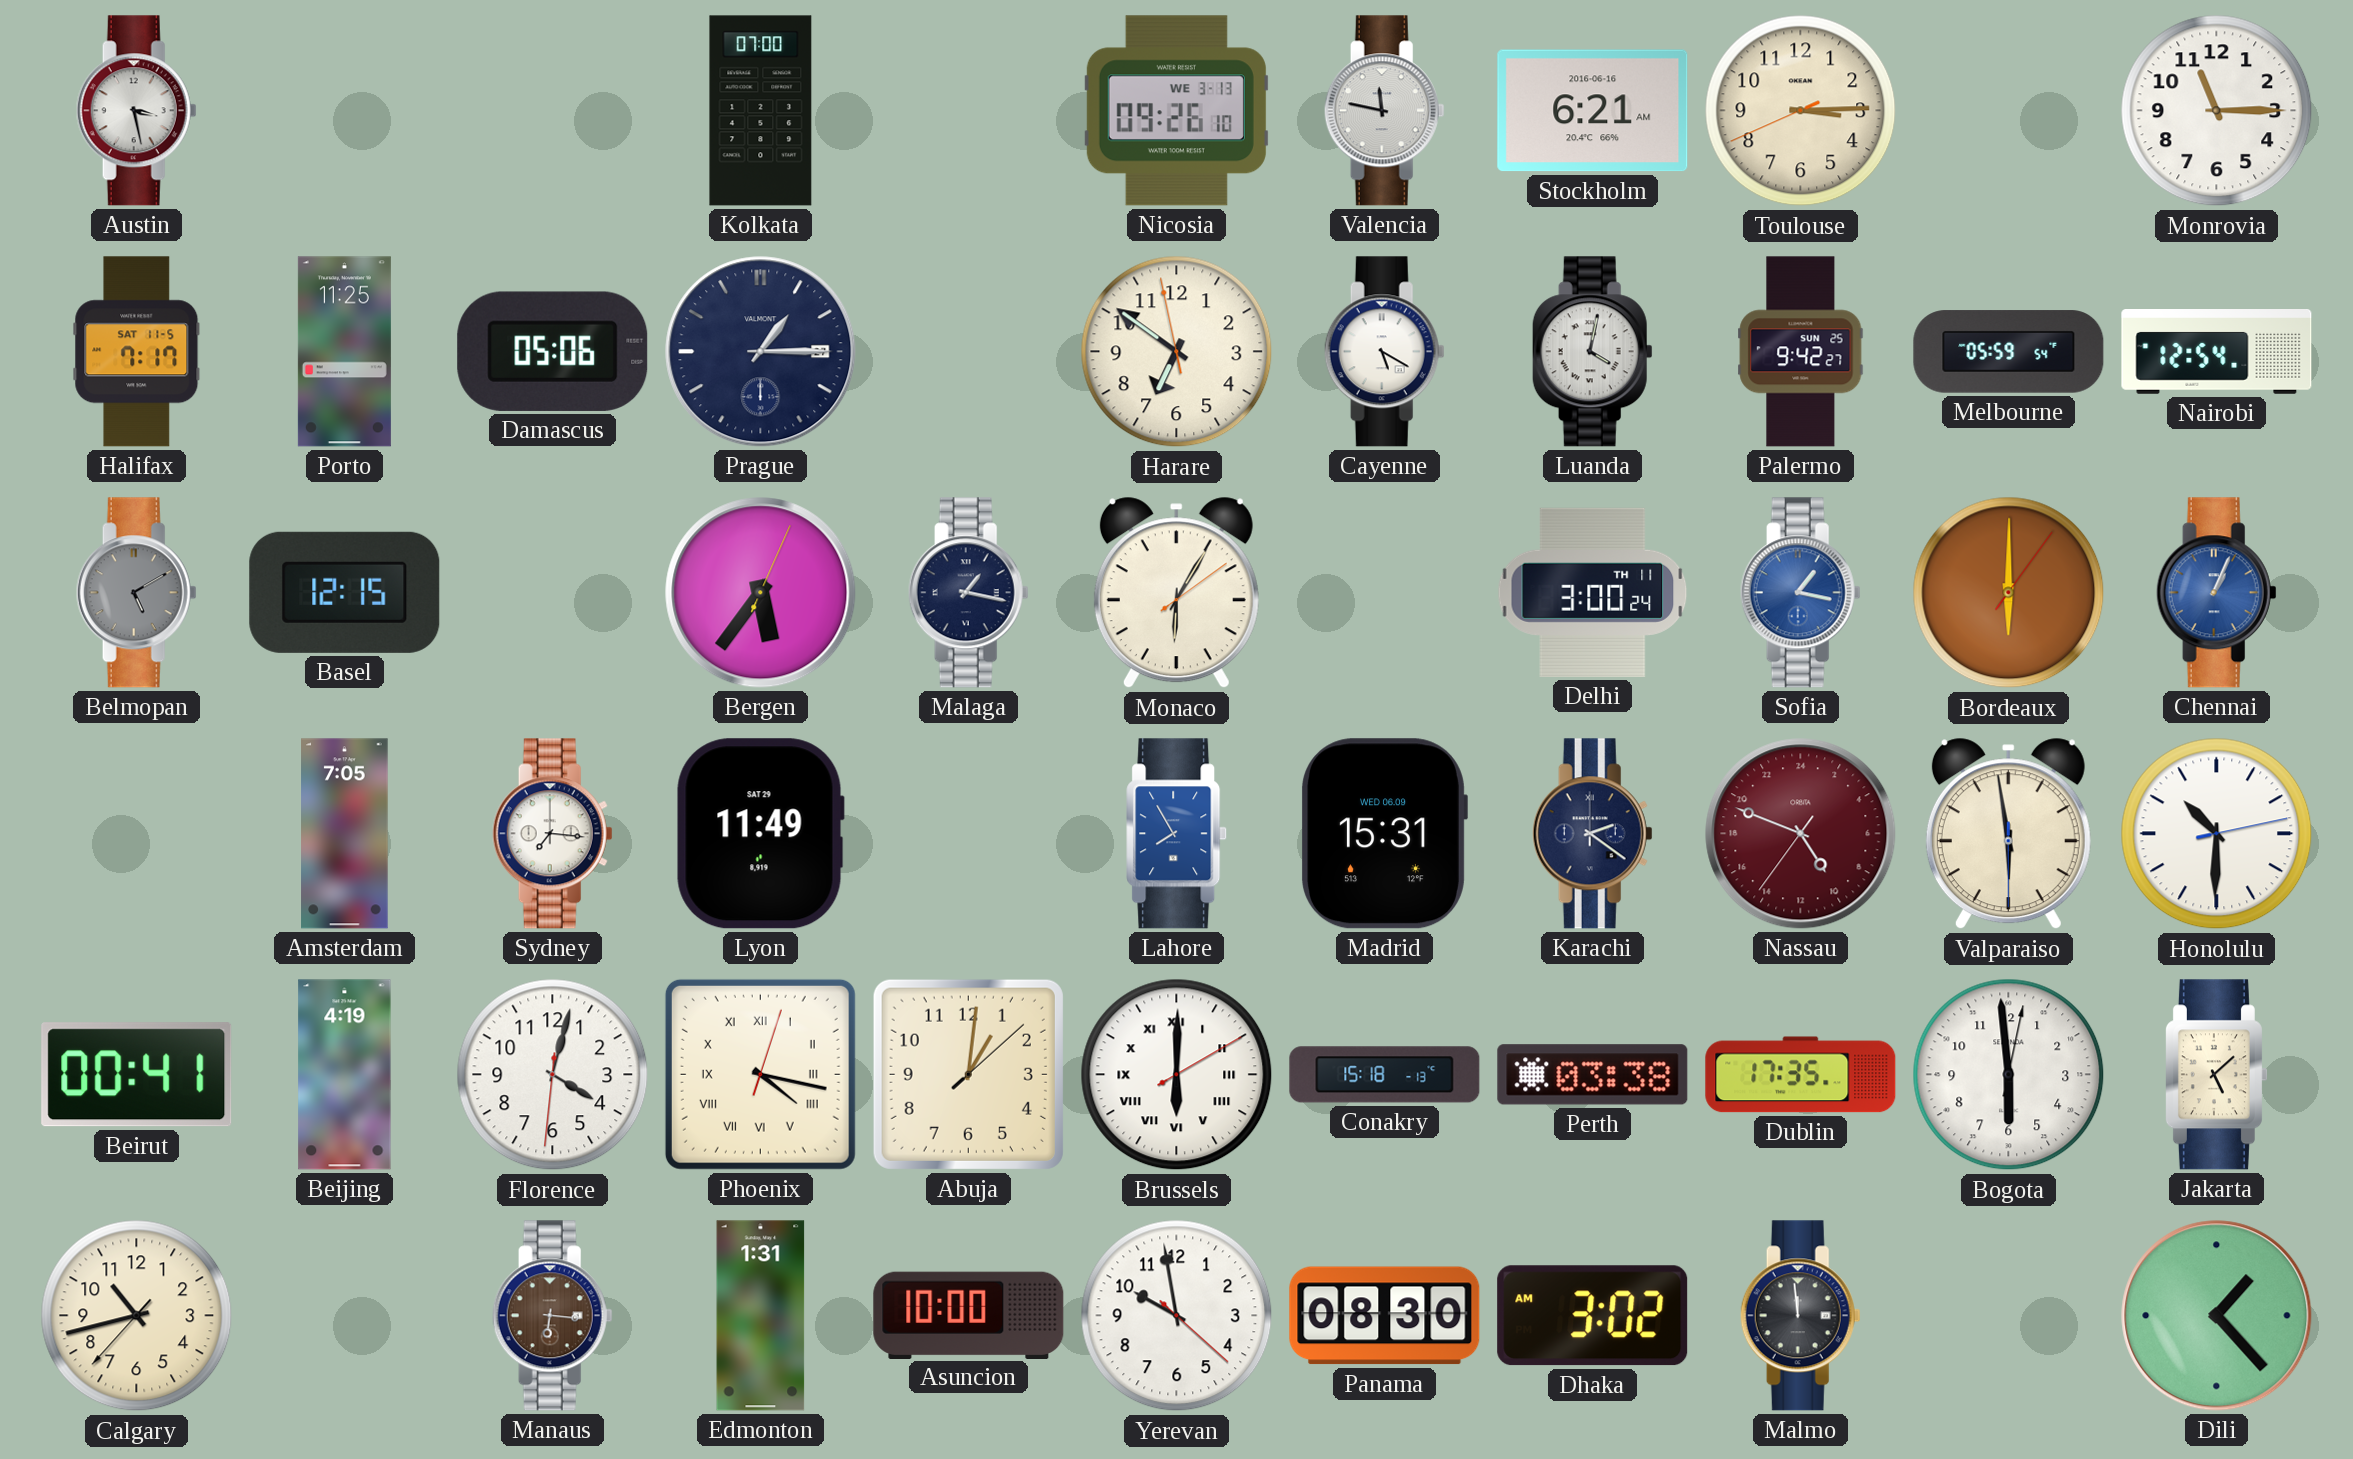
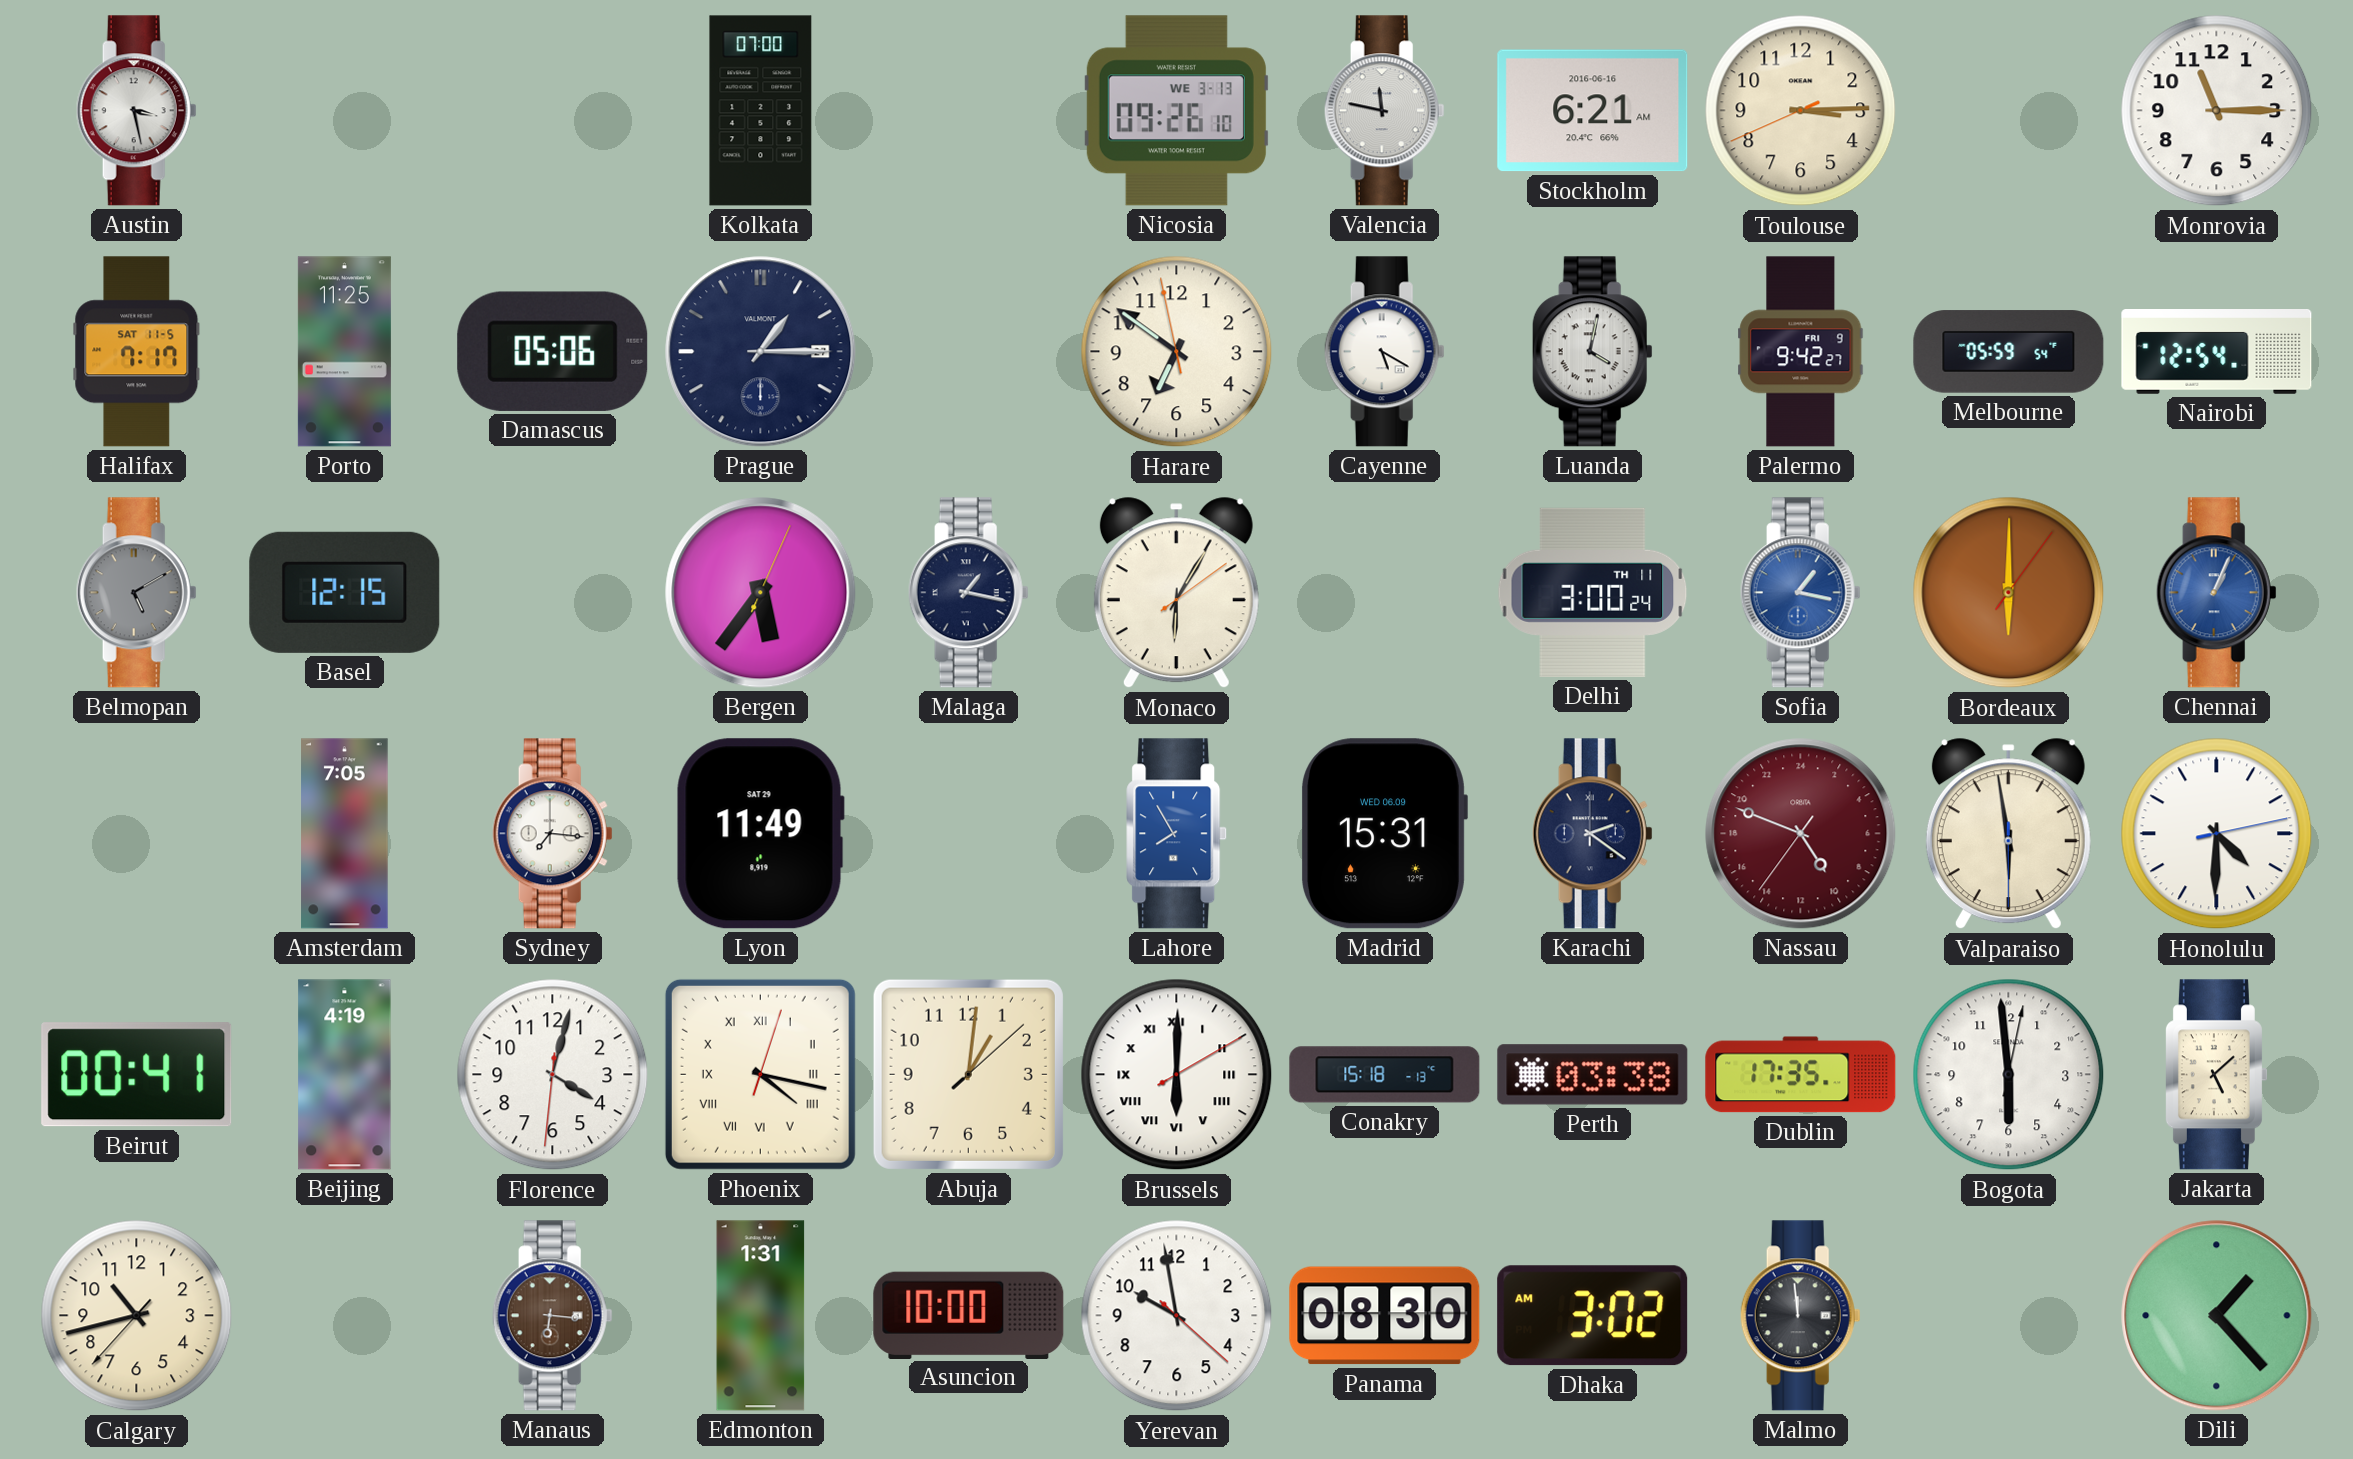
Palermo date: SUN 25 -> FRI 9 (1801, 352)
Honolulu: 10:30 -> 4:30 (2217, 834)
